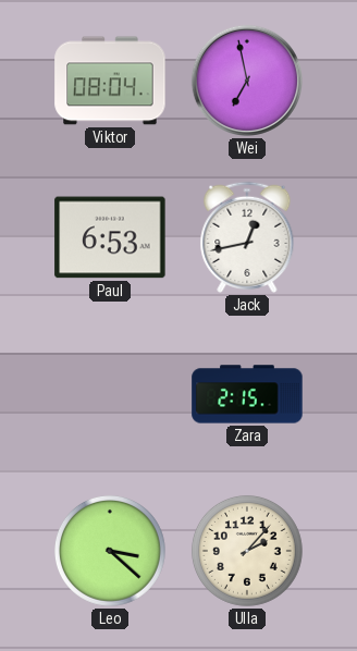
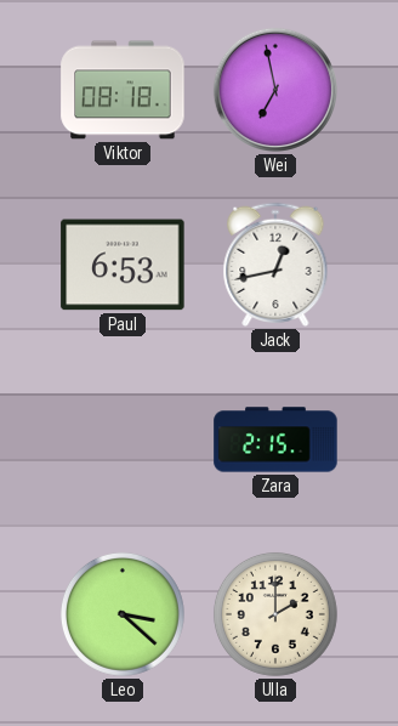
Viktor: 08:04 -> 08:18 (123, 90)
Ulla: 2:07 -> 2:00 (275, 614)
